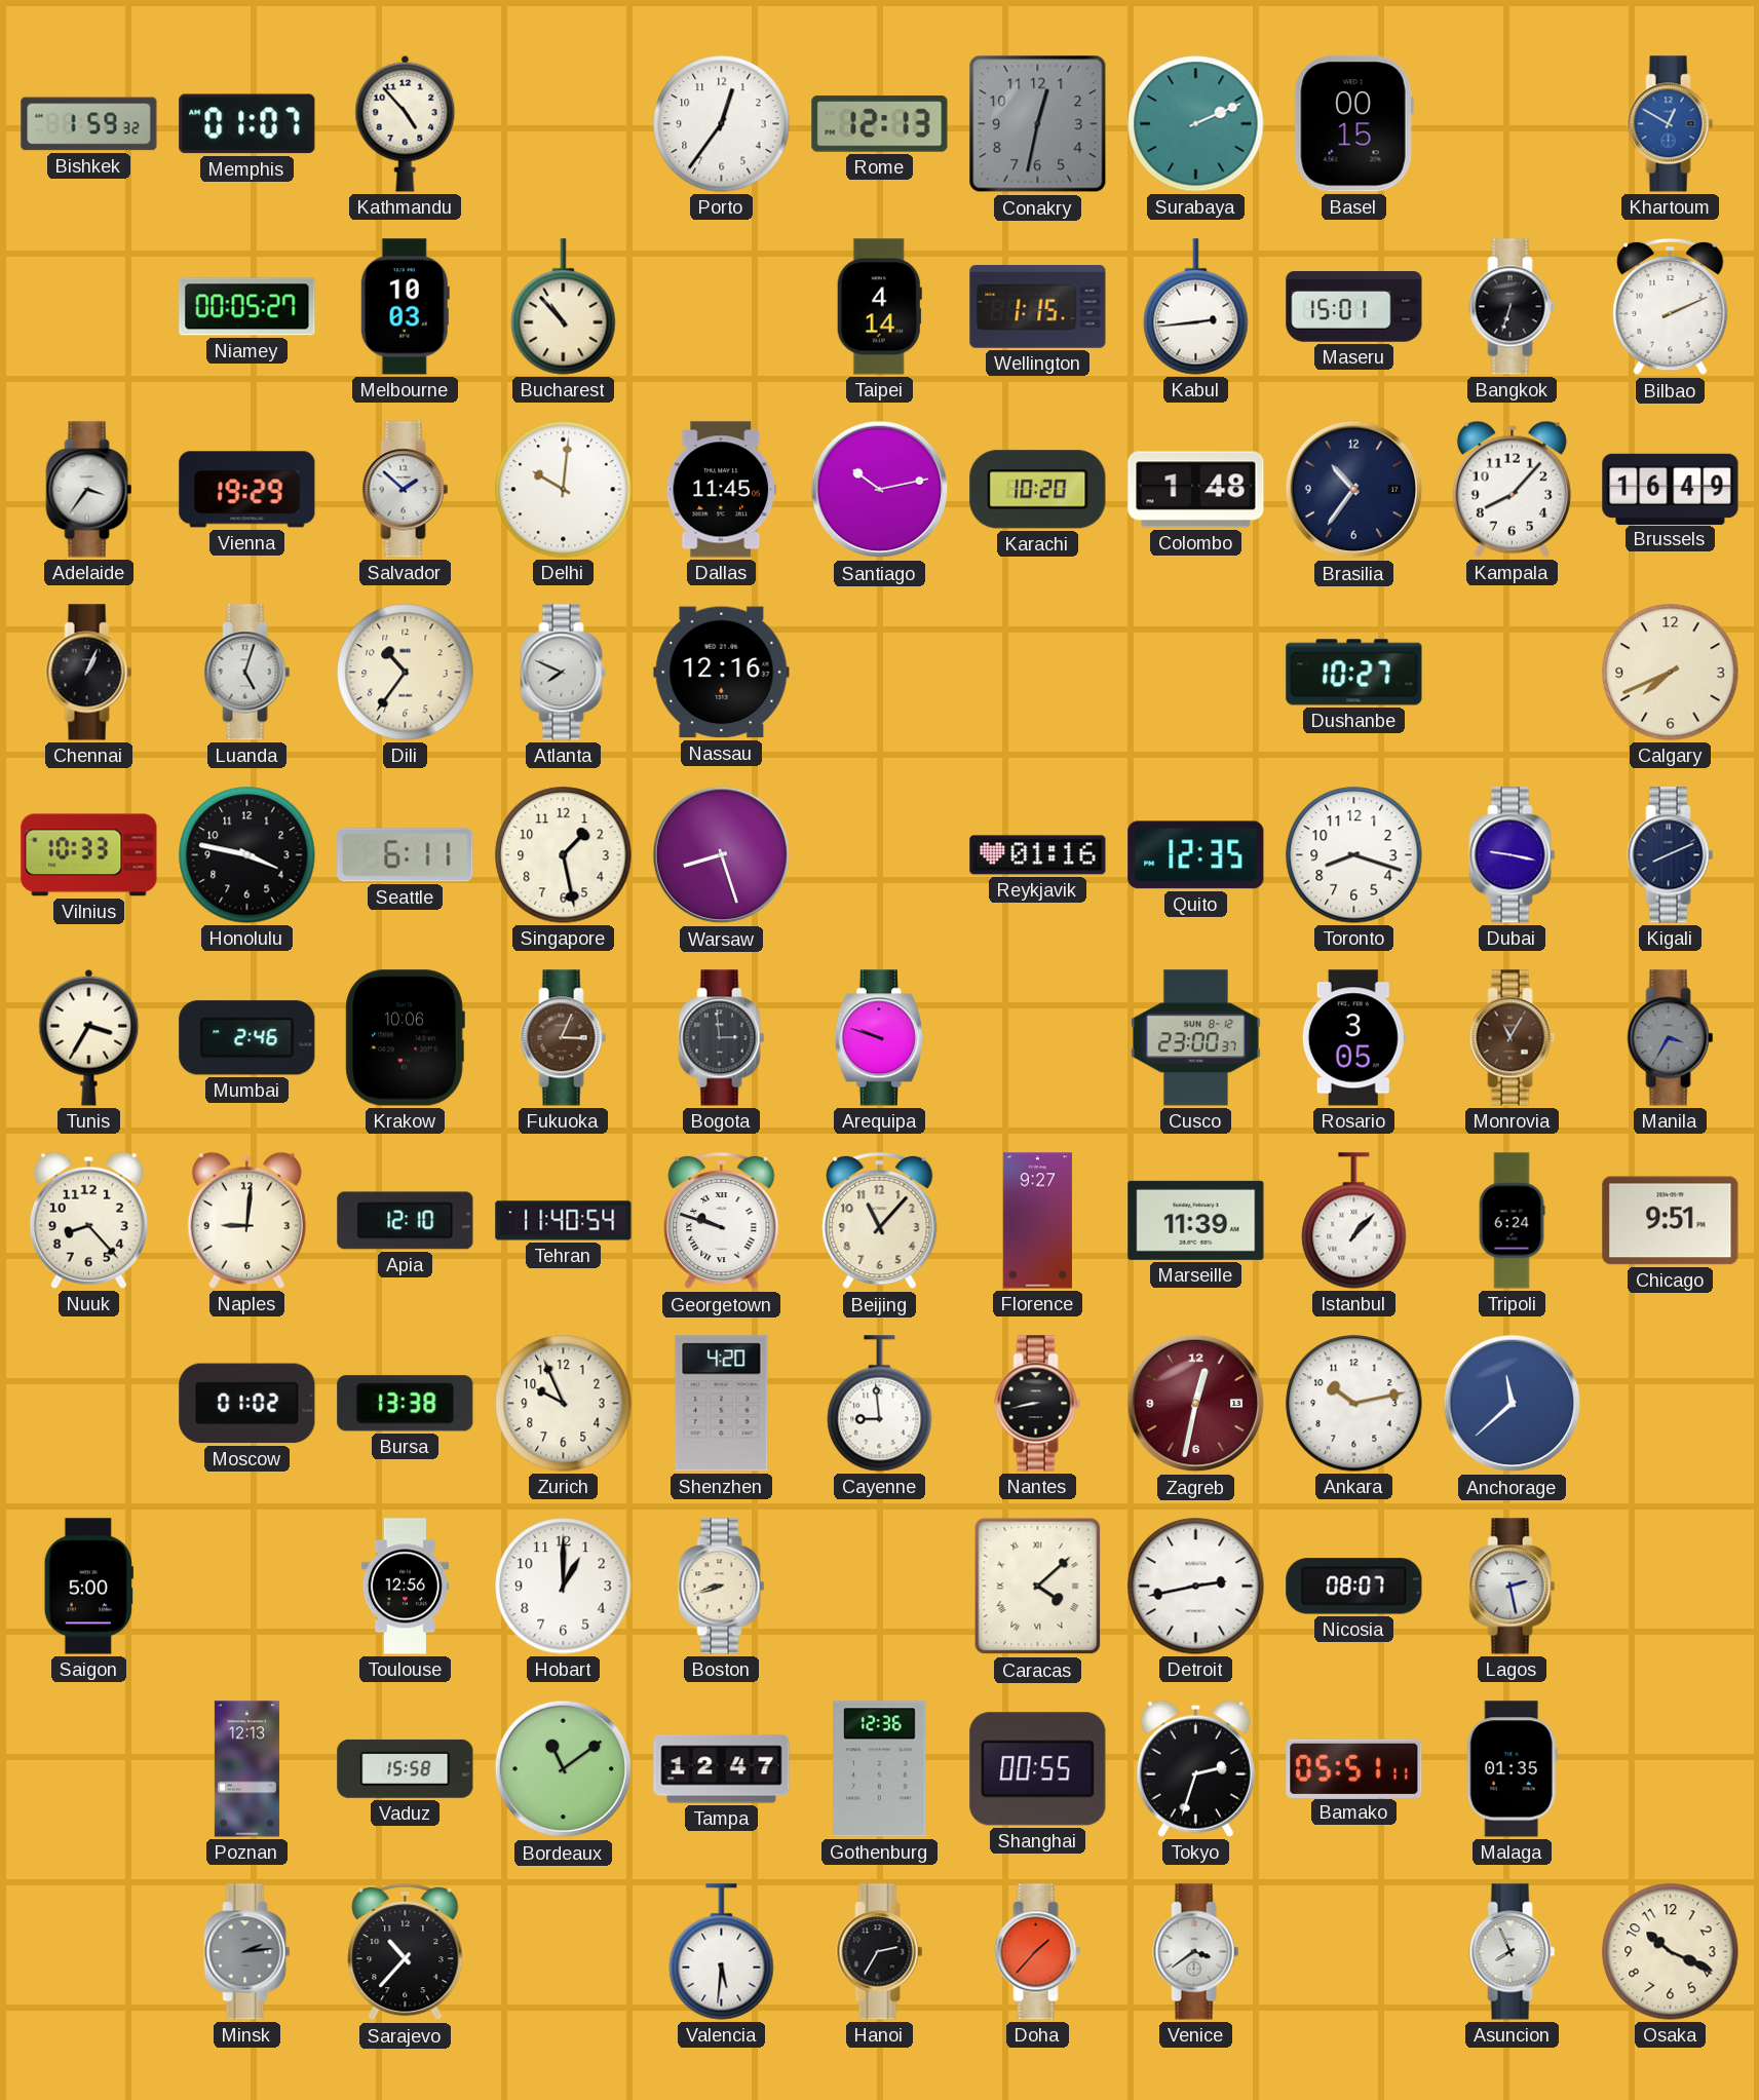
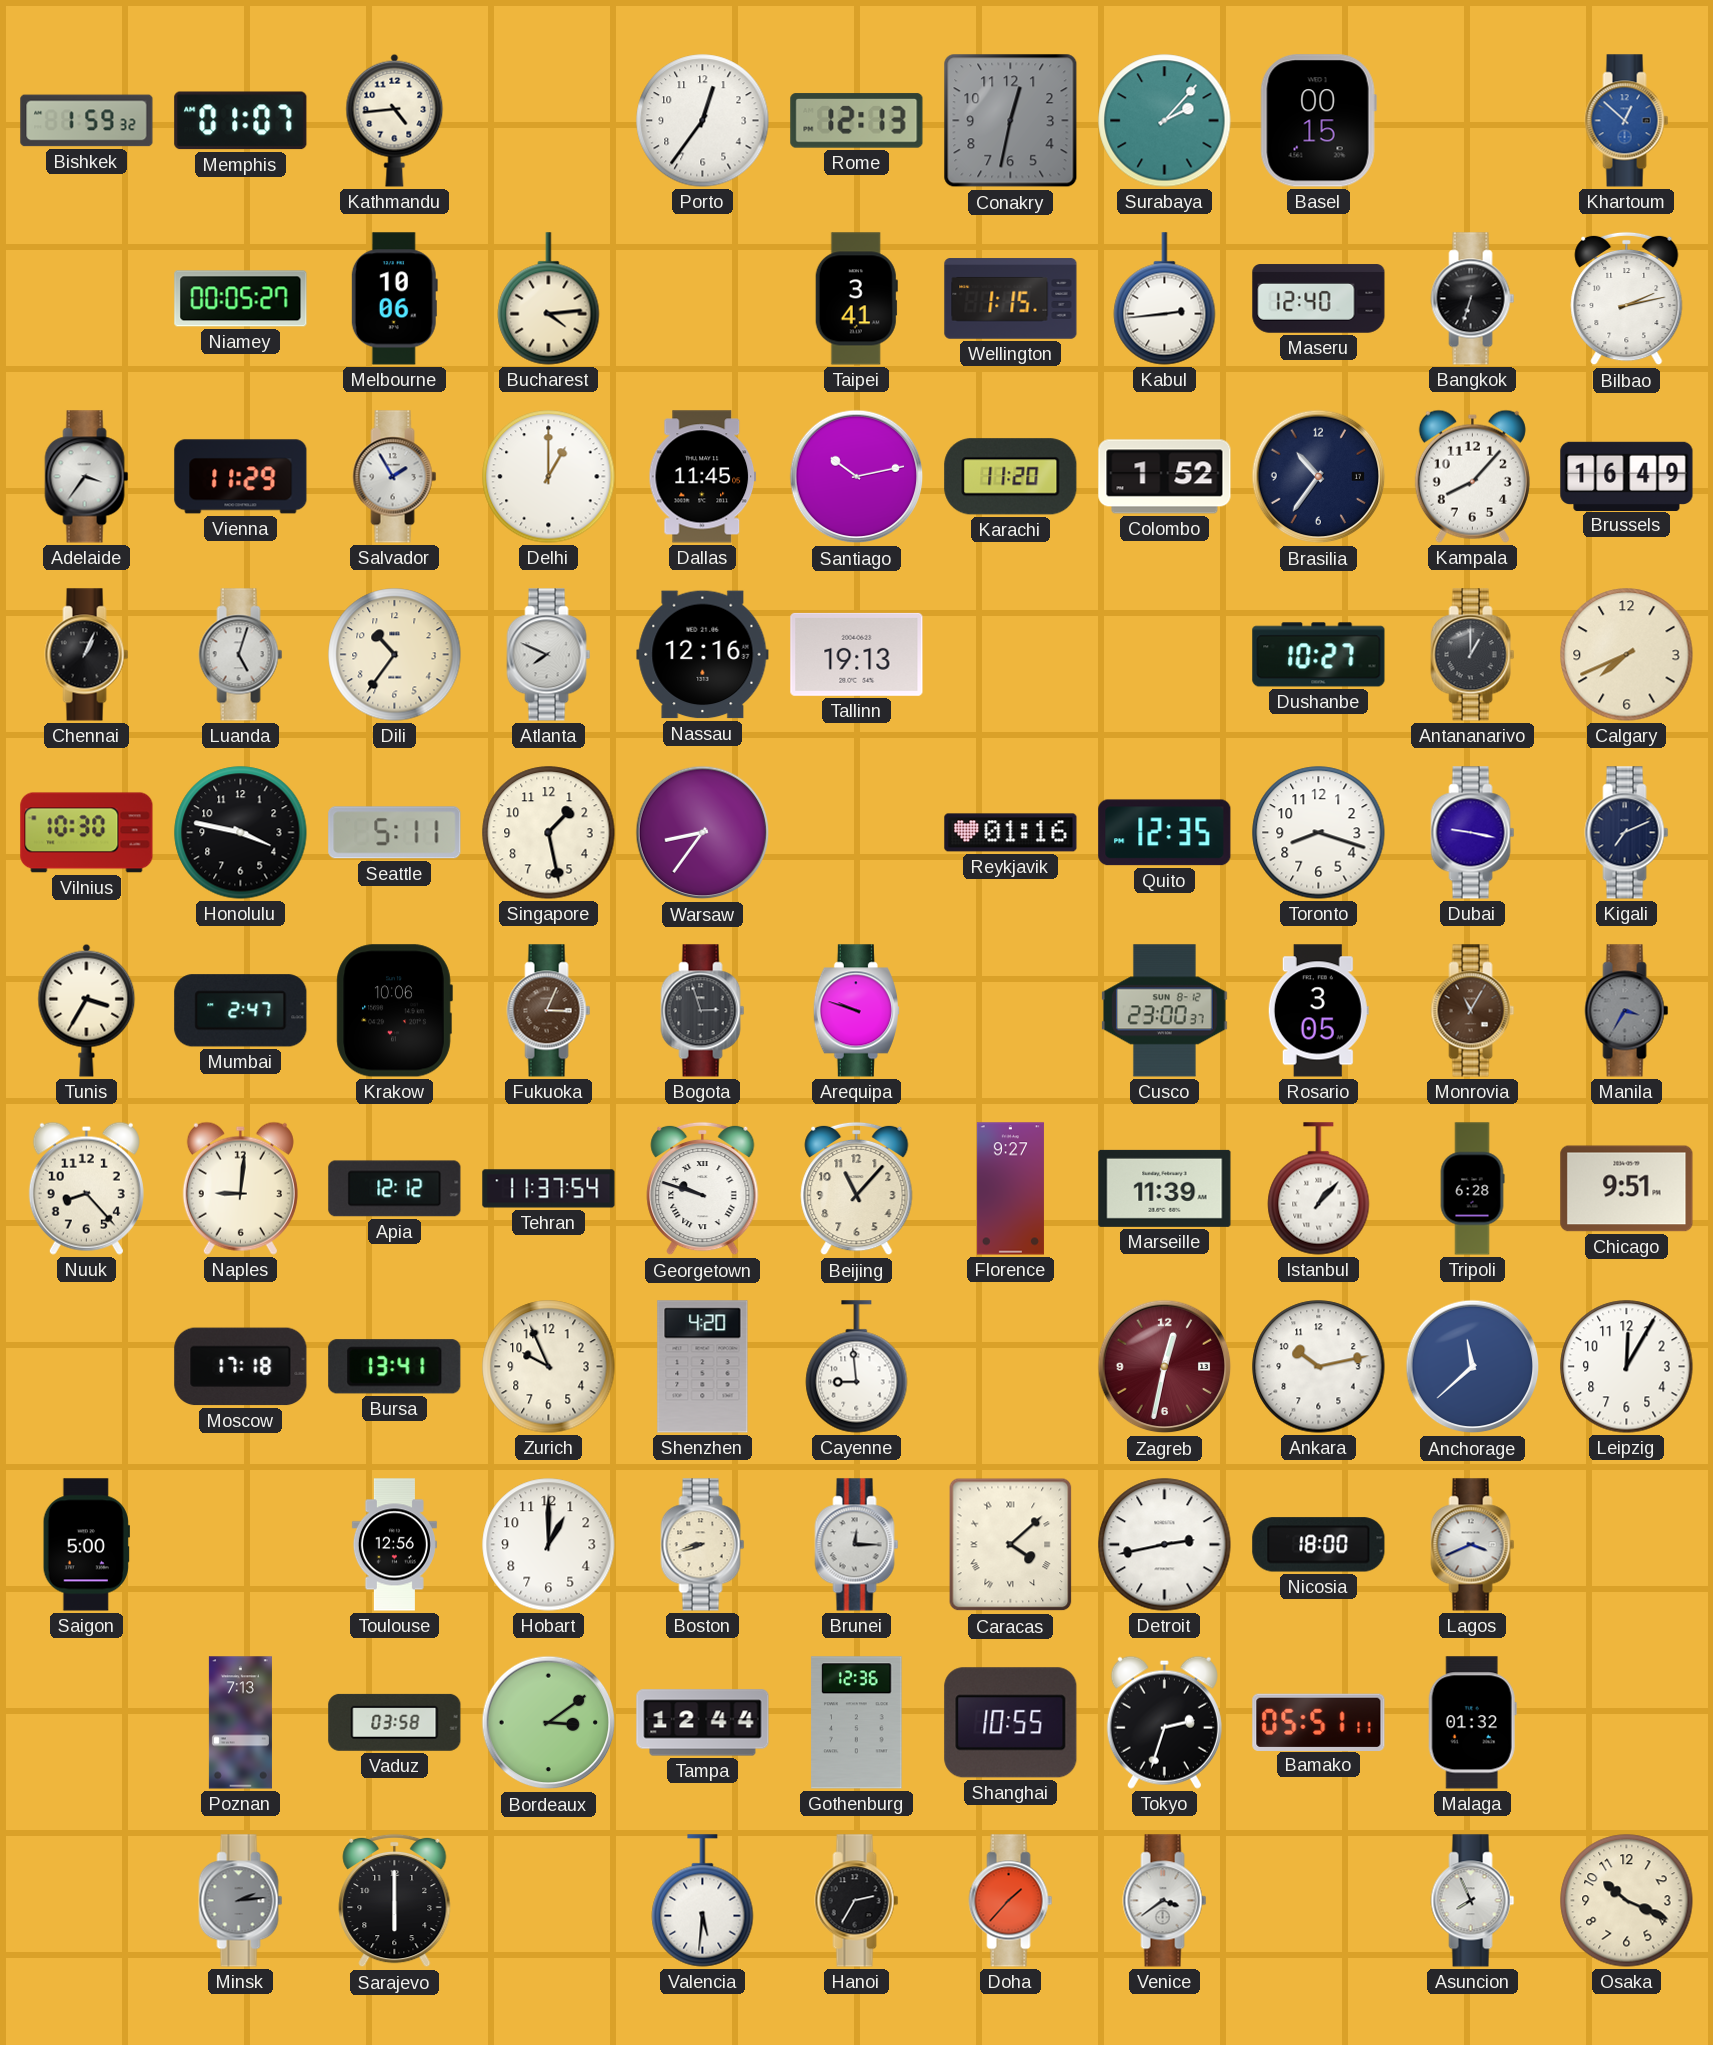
Kathmandu: 4:53 -> 4:44 (395, 120)
Surabaya: 2:11 -> 2:07 (1165, 121)
Khartoum: 12:50 -> 12:52 (1627, 121)
Melbourne: 10:03 -> 10:06 (394, 299)
Bucharest: 10:53 -> 4:14 (549, 299)
Taipei: 4:14 -> 3:41 (856, 299)
Maseru: 15:01 -> 12:40 (1319, 299)
Bilbao: 2:11 -> 2:13 (1627, 299)
Vienna: 19:29 -> 11:29 (241, 477)
Salvador: 1:52 -> 1:55 (395, 477)
Delhi: 10:01 -> 1:00 (549, 477)
Karachi: 10:20 -> 11:20 (1011, 477)
Colombo: 1:48 -> 1:52 (1165, 477)
Tallinn: none -> 19:13 (857, 654)
Antananarivo: none -> 1:00 (1473, 655)
Vilnius: 10:33 -> 10:30 (87, 833)
Seattle: 6:11 -> 5:11 (395, 833)
Warsaw: 8:27 -> 8:36 (703, 833)
Kigali: 8:11 -> 7:11 (1627, 833)
Mumbai: 2:46 -> 2:47 (241, 1011)
Bogota: 2:59 -> 2:57 (703, 1011)
Apia: 12:10 -> 12:12 (395, 1189)
Tehran: 11:40 -> 11:37 (549, 1189)
Tripoli: 6:24 -> 6:28 (1472, 1189)
Moscow: 01:02 -> 17:18 (241, 1367)
Bursa: 13:38 -> 13:41 (395, 1367)
Nantes: 8:43 -> none (1038, 1404)
Leipzig: none -> 12:05 (1627, 1367)
Brunei: none -> 12:15 (857, 1545)
Nicosia: 08:07 -> 18:00 (1319, 1545)
Lagos: 2:28 -> 3:41 (1473, 1545)
Poznan: 12:13 -> 7:13 (240, 1723)
Vaduz: 15:58 -> 03:58 (395, 1722)
Bordeaux: 11:09 -> 3:09 (549, 1723)
Tampa: 12:47 -> 12:44 (703, 1723)
Shanghai: 00:55 -> 10:55 (1011, 1723)
Malaga: 01:35 -> 01:32 (1472, 1723)
Sarajevo: 10:37 -> 6:00 (395, 1901)
